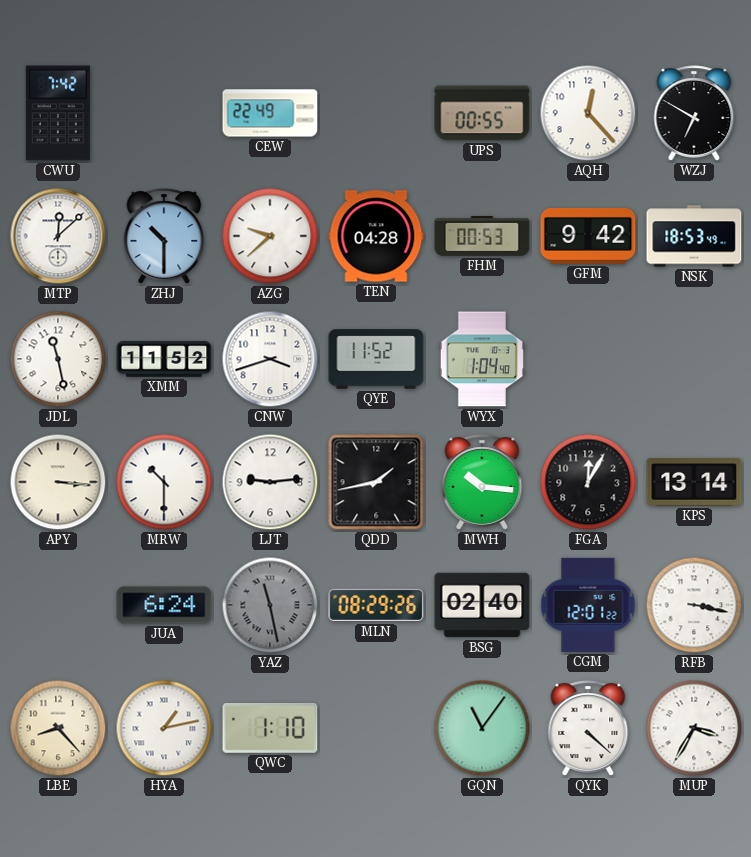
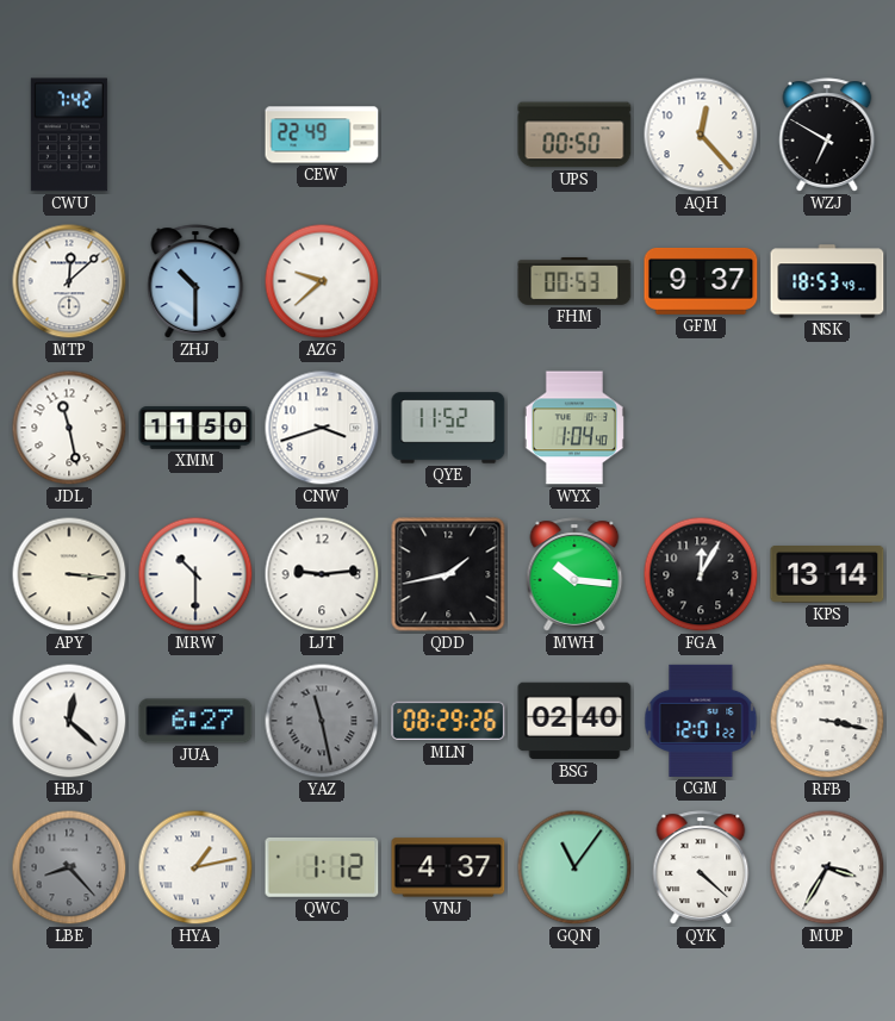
UPS: 00:55 -> 00:50 (574, 135)
TEN: 04:28 -> none (376, 236)
GFM: 9:42 -> 9:37 (701, 281)
XMM: 11:52 -> 11:50 (195, 428)
HBJ: none -> 12:22 (69, 721)
JUA: 6:24 -> 6:27 (195, 721)
LBE dial: cream -> grey (69, 867)
QWC: 1:10 -> 1:12 (322, 867)
VNJ: none -> 4:37 (448, 867)
